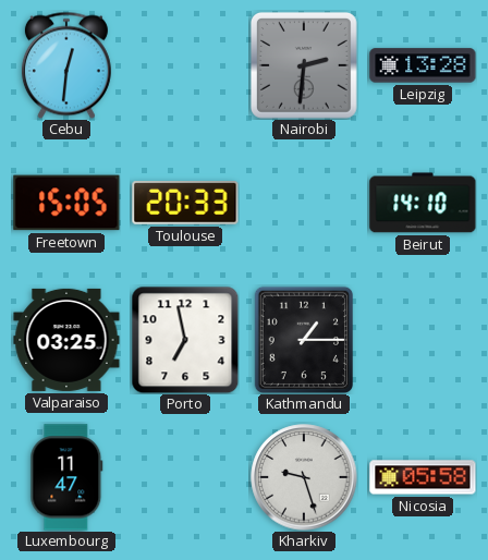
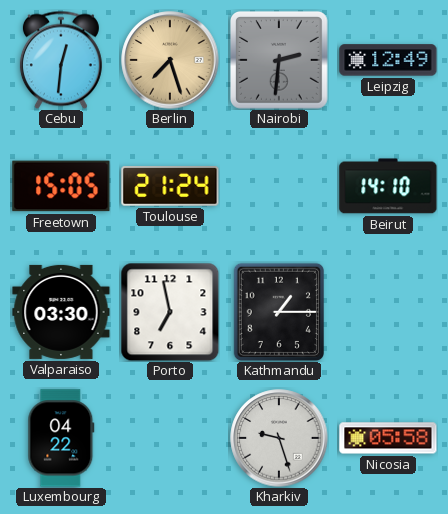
Berlin: none -> 7:27 (170, 60)
Leipzig: 13:28 -> 12:49 (388, 60)
Toulouse: 20:33 -> 21:24 (170, 186)
Valparaiso: 03:25 -> 03:30 (61, 312)
Luxembourg: 11:47 -> 04:22 (61, 438)
